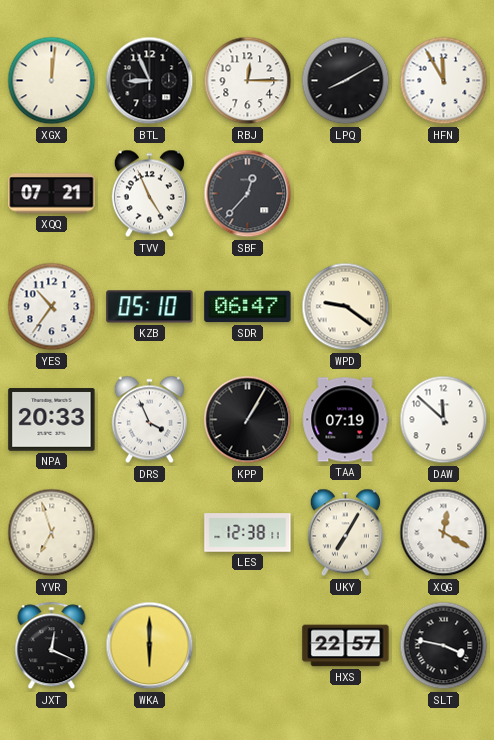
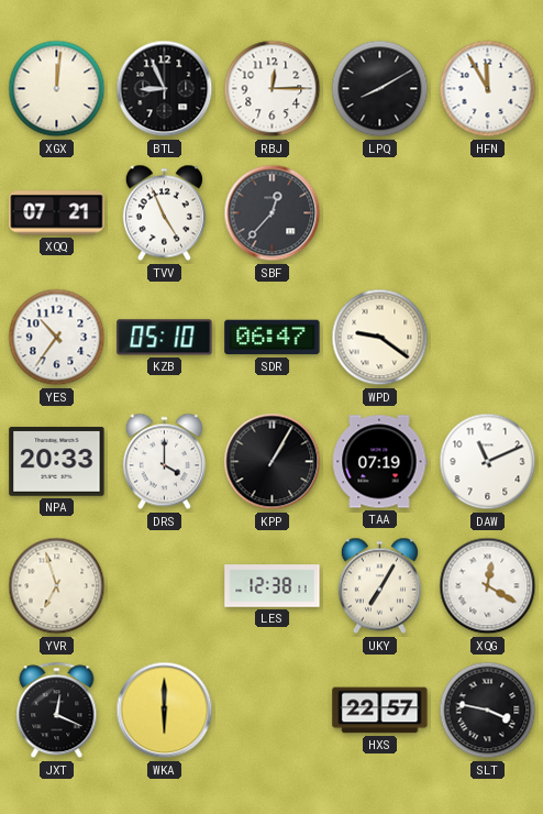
DRS: 3:56 -> 4:00 (164, 462)
DAW: 11:52 -> 11:11 (488, 462)
